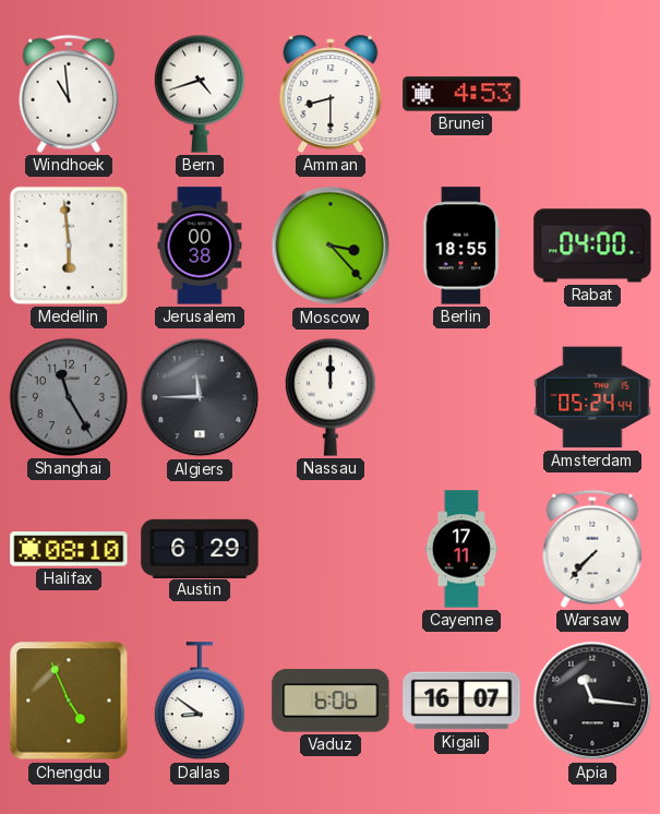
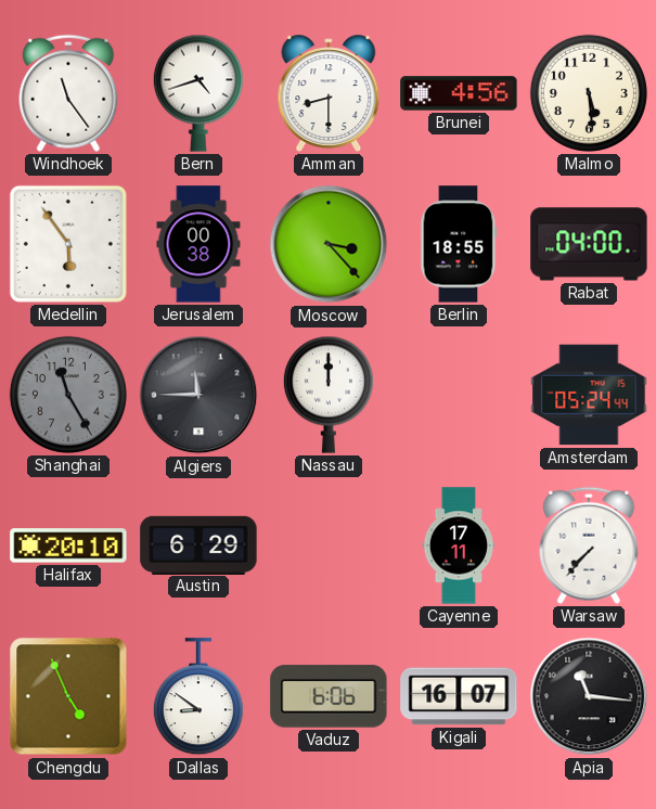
Windhoek: 10:59 -> 11:24 (68, 93)
Brunei: 4:53 -> 4:56 (459, 93)
Malmo: none -> 5:29 (589, 93)
Medellin: 5:59 -> 5:54 (68, 244)
Halifax: 08:10 -> 20:10 (68, 545)
